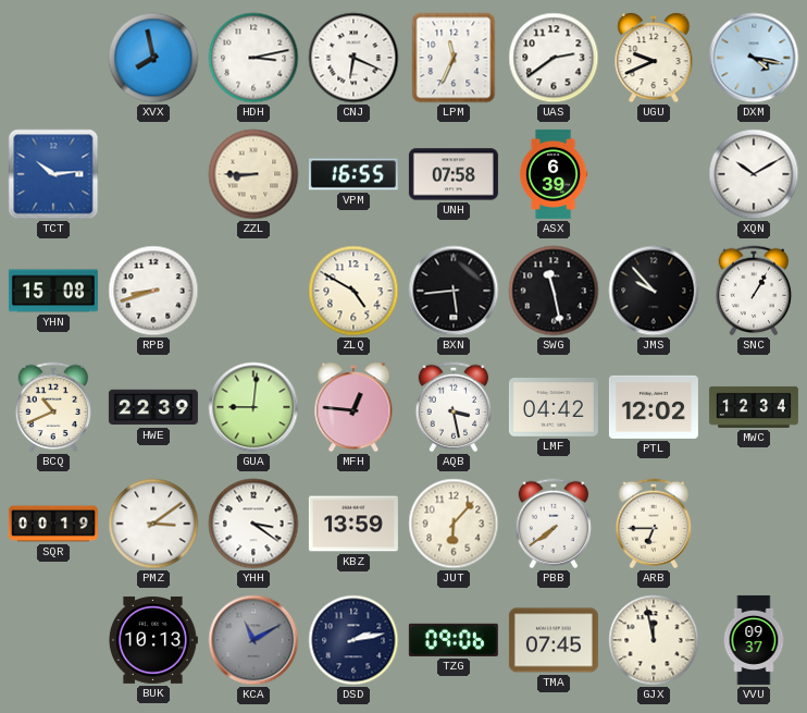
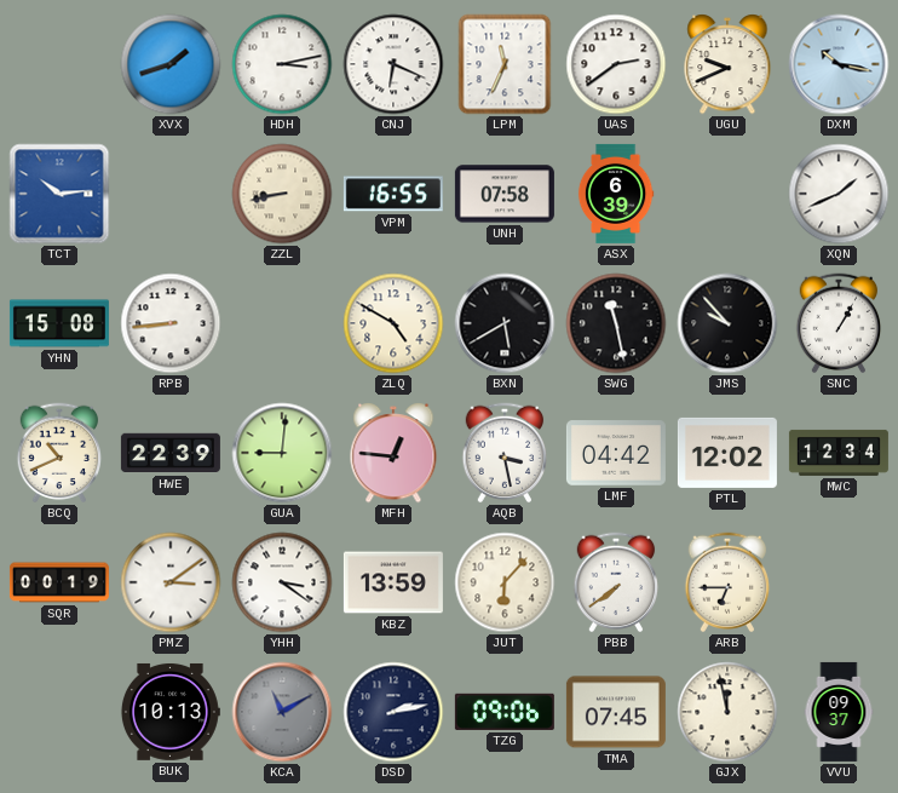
XVX: 7:58 -> 1:42 (171, 64)
DXM: 4:17 -> 10:17 (839, 64)
ZZL: 8:45 -> 8:43 (282, 194)
XQN: 10:10 -> 1:41 (839, 194)
RPB: 8:42 -> 8:44 (171, 323)
BXN: 5:44 -> 5:40 (505, 323)
